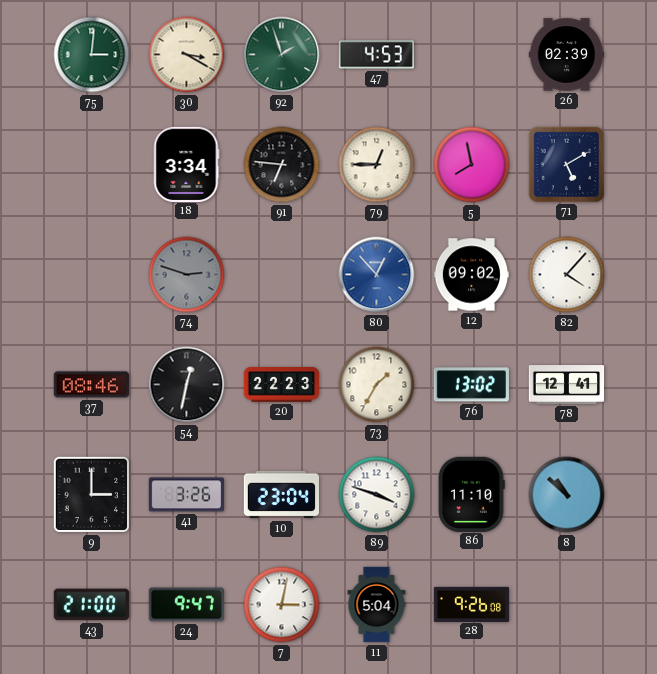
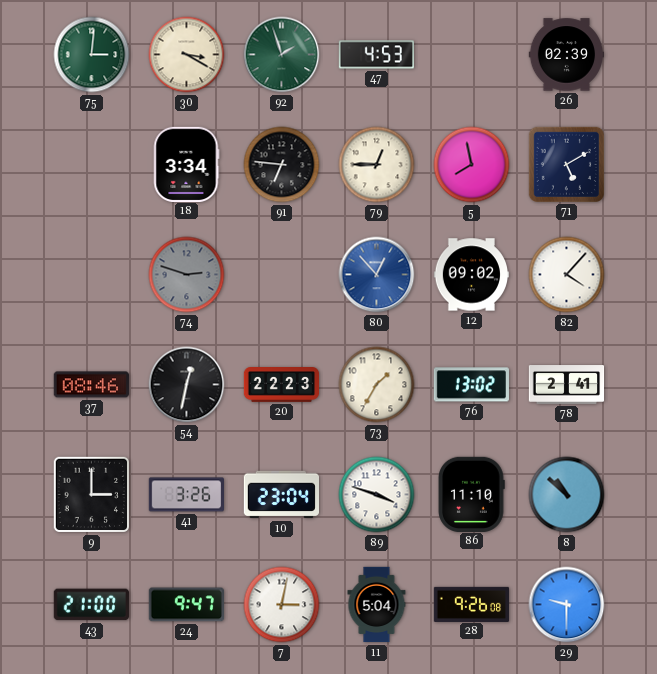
78: 12:41 -> 2:41 (567, 385)
29: none -> 9:30 (567, 605)
